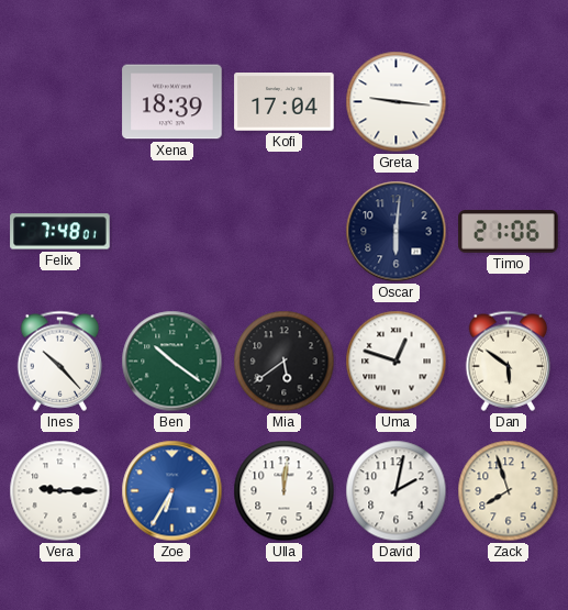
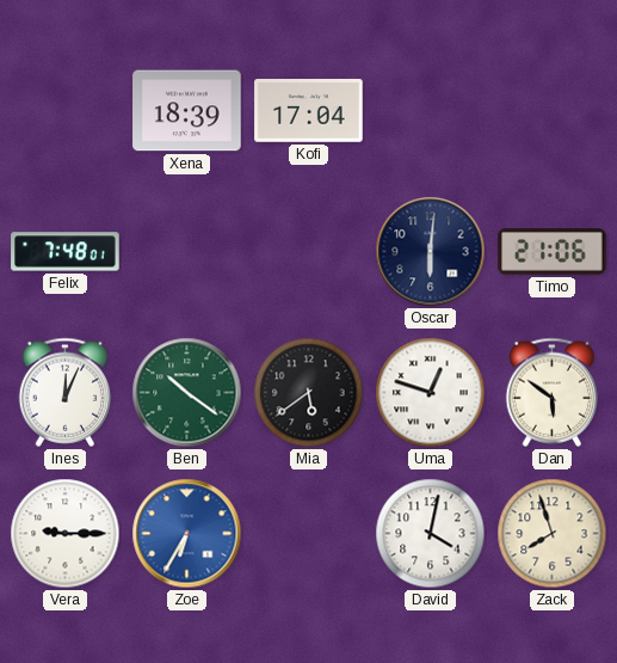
Greta: 9:16 -> none (397, 102)
Ines: 10:23 -> 12:04 (66, 392)
Ulla: 12:01 -> none (285, 491)
David: 2:02 -> 4:02 (431, 534)
